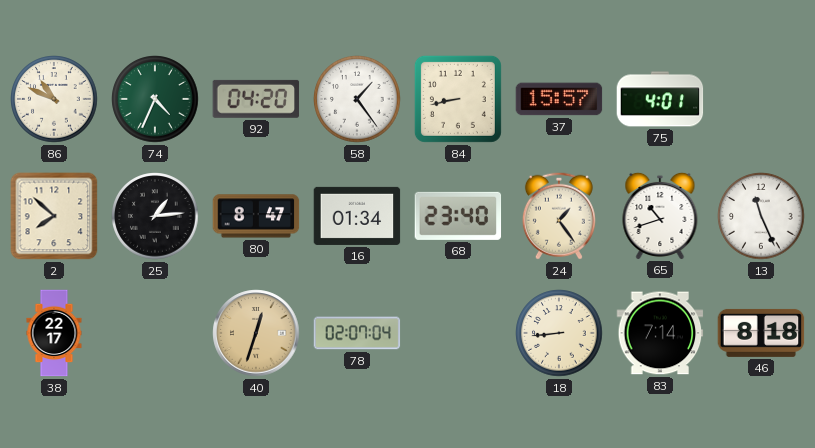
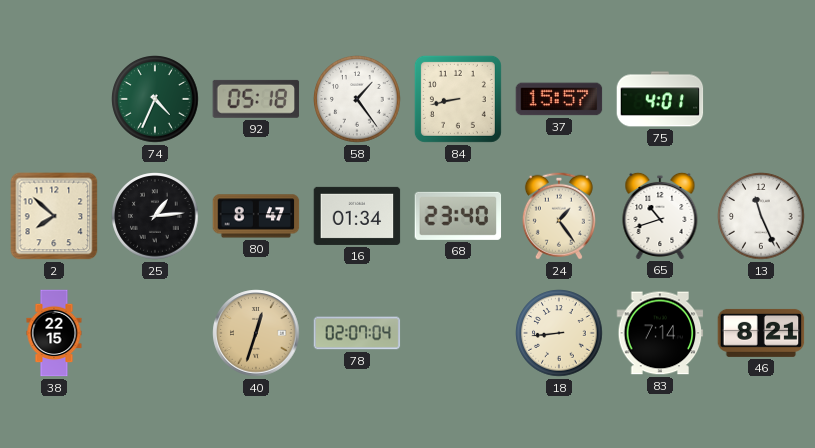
86: 10:49 -> none (54, 99)
92: 04:20 -> 05:18 (256, 99)
38: 22:17 -> 22:15 (54, 333)
46: 8:18 -> 8:21 (761, 333)
